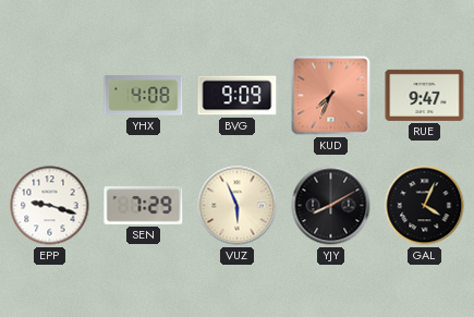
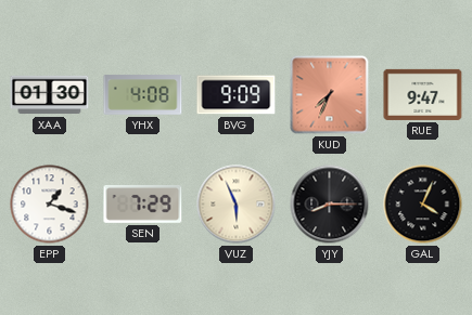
XAA: none -> 01:30 (50, 95)
EPP: 9:18 -> 1:18 (50, 205)
YJY: 8:10 -> 8:15 (330, 205)
